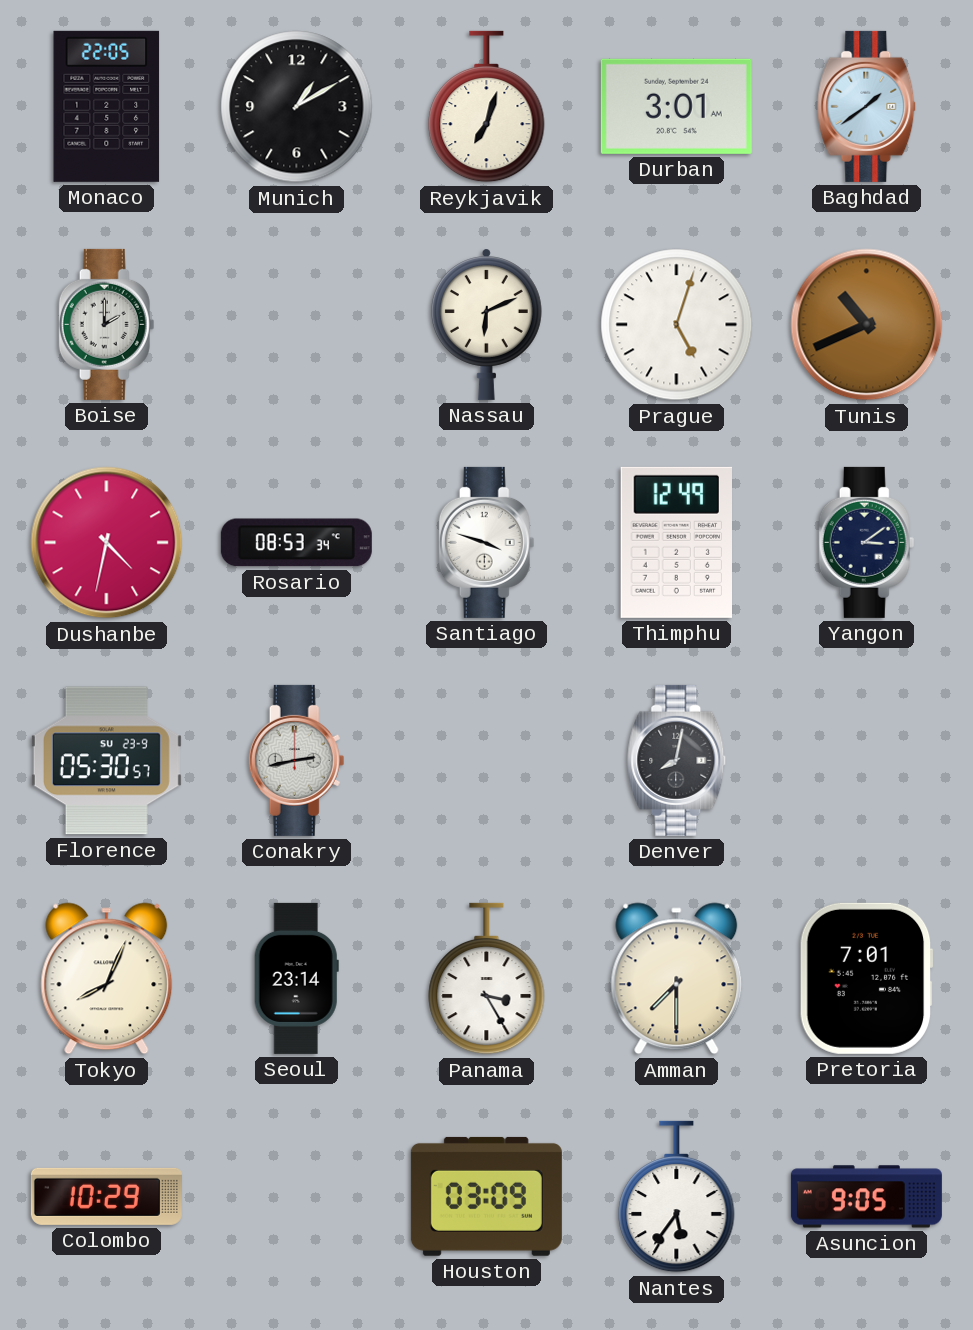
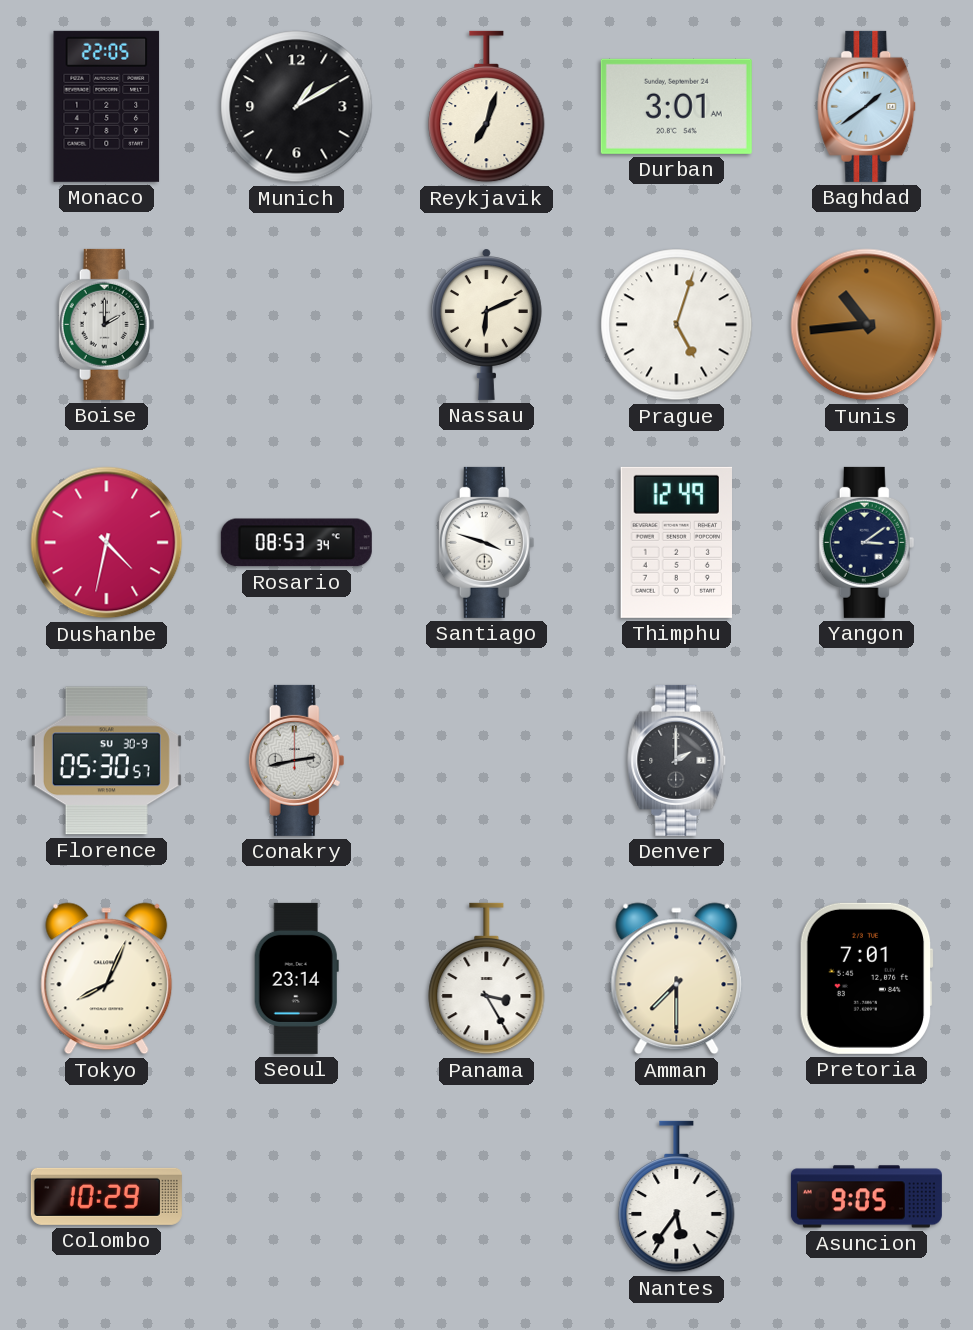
Tunis: 10:41 -> 10:44 (867, 325)
Florence date: SU 23-9 -> SU 30-9 (106, 761)
Denver: 8:02 -> 2:00 (677, 760)
Houston: 03:09 -> none (486, 1196)
